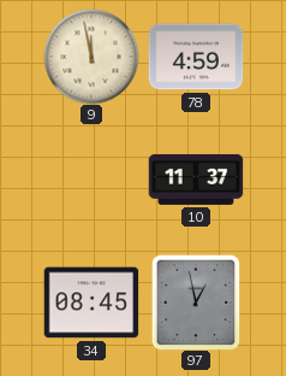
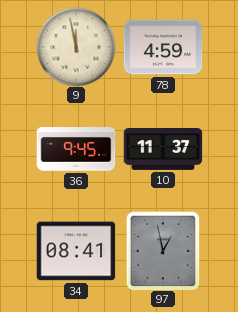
36: none -> 9:45 (76, 149)
34: 08:45 -> 08:41 (76, 251)
